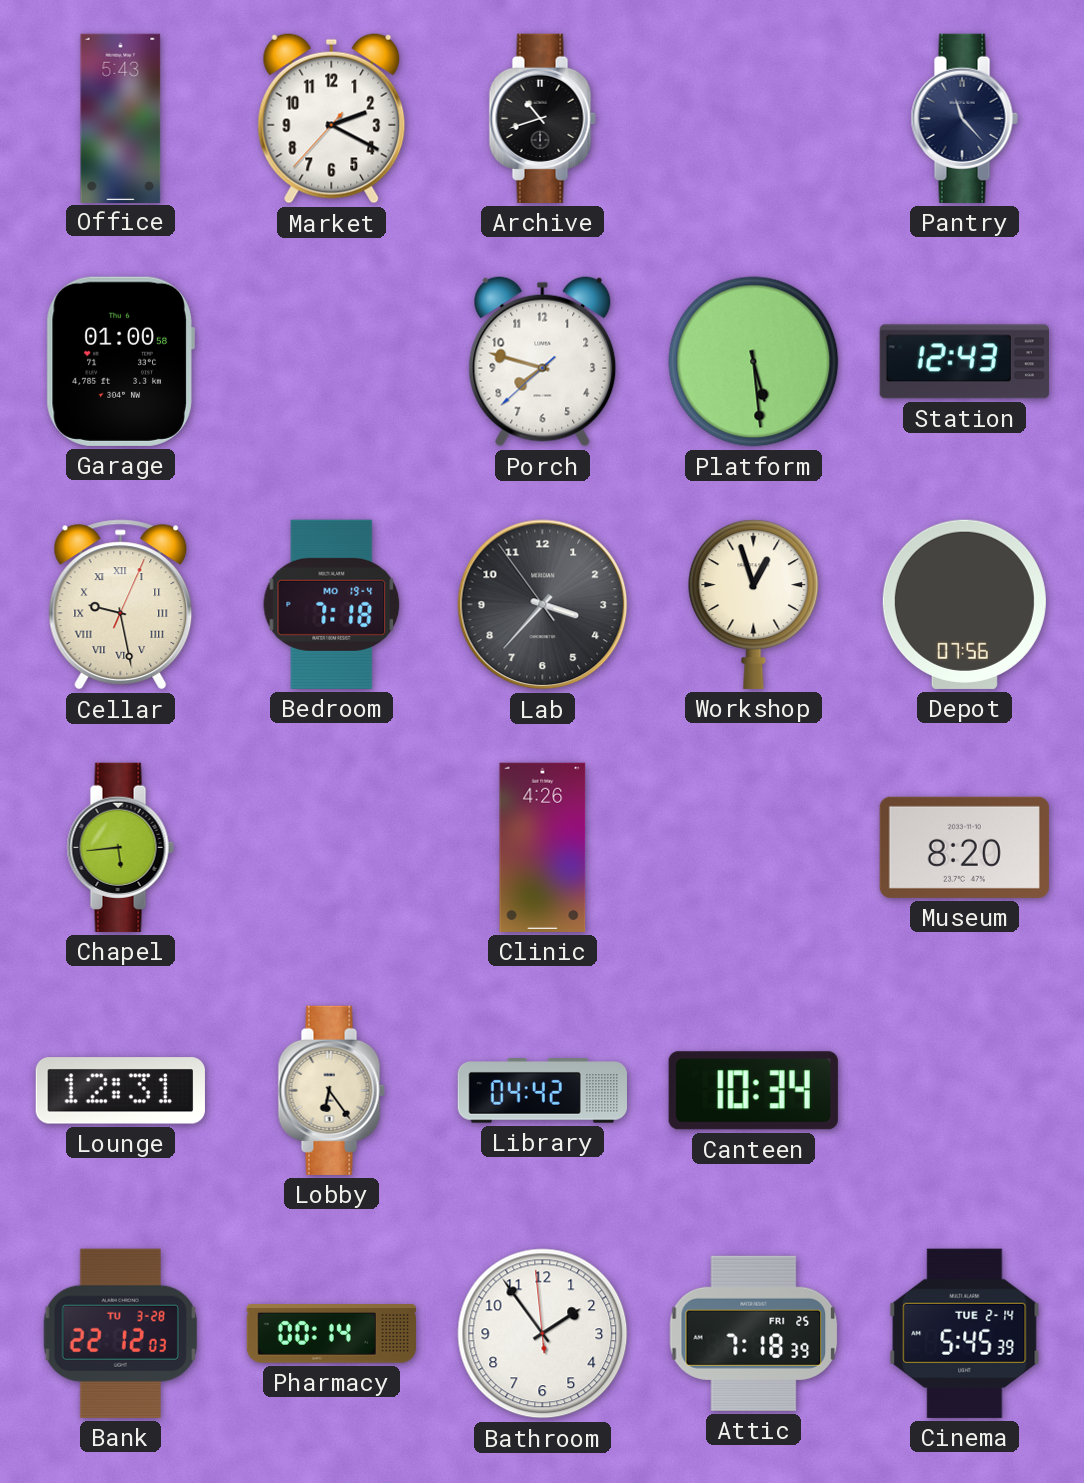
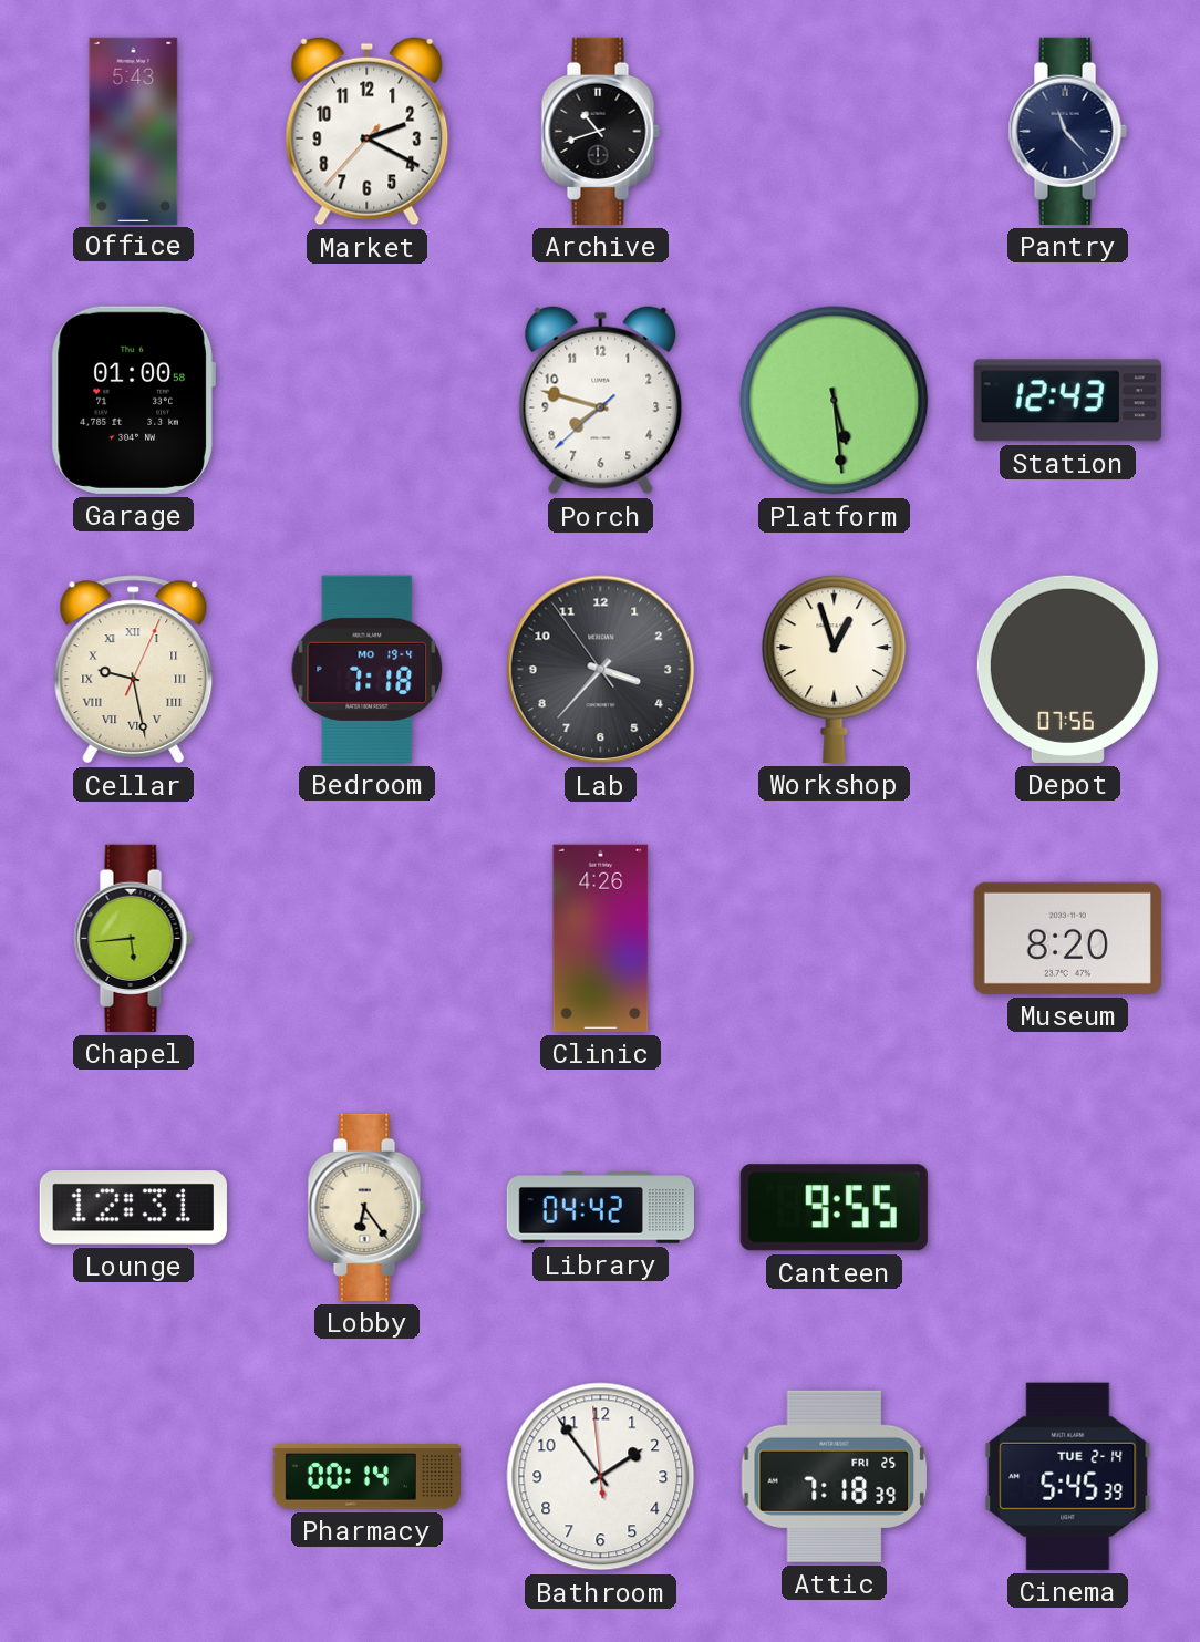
Canteen: 10:34 -> 9:55 (834, 1208)
Bank: 22:12 -> none (120, 1333)
